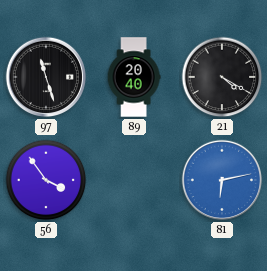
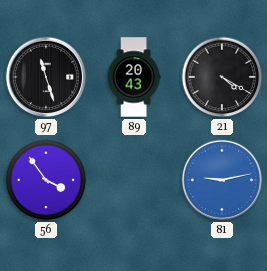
89: 20:40 -> 20:43 (134, 77)
81: 6:13 -> 9:13 (222, 180)
